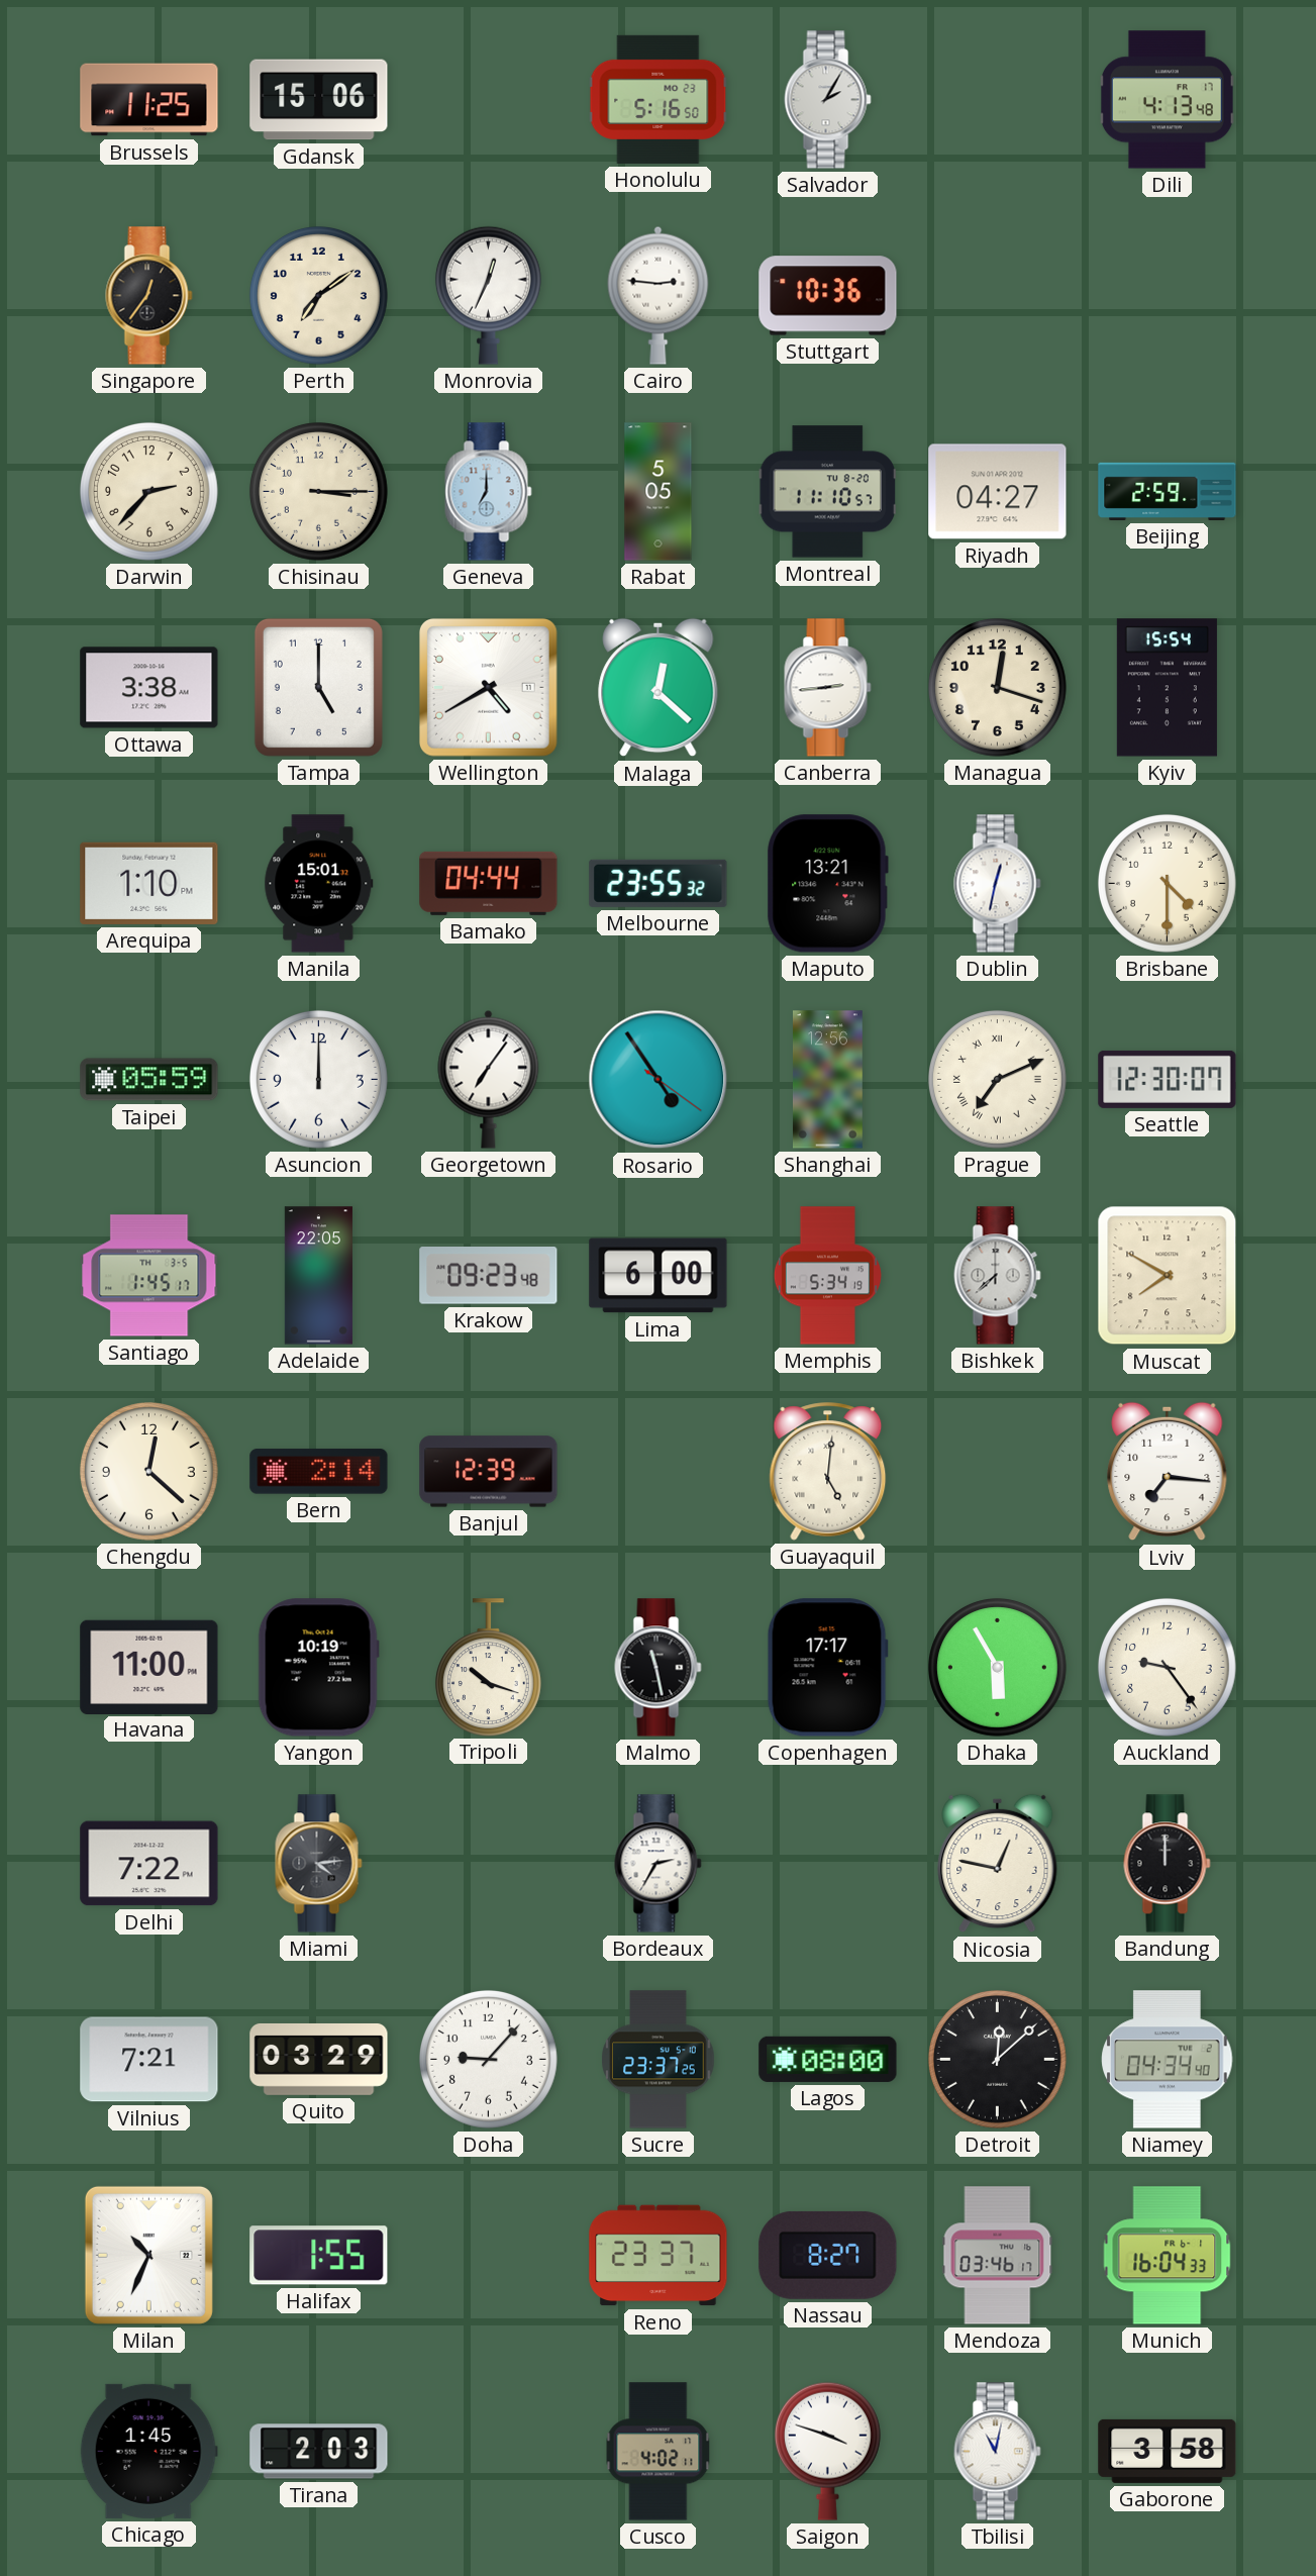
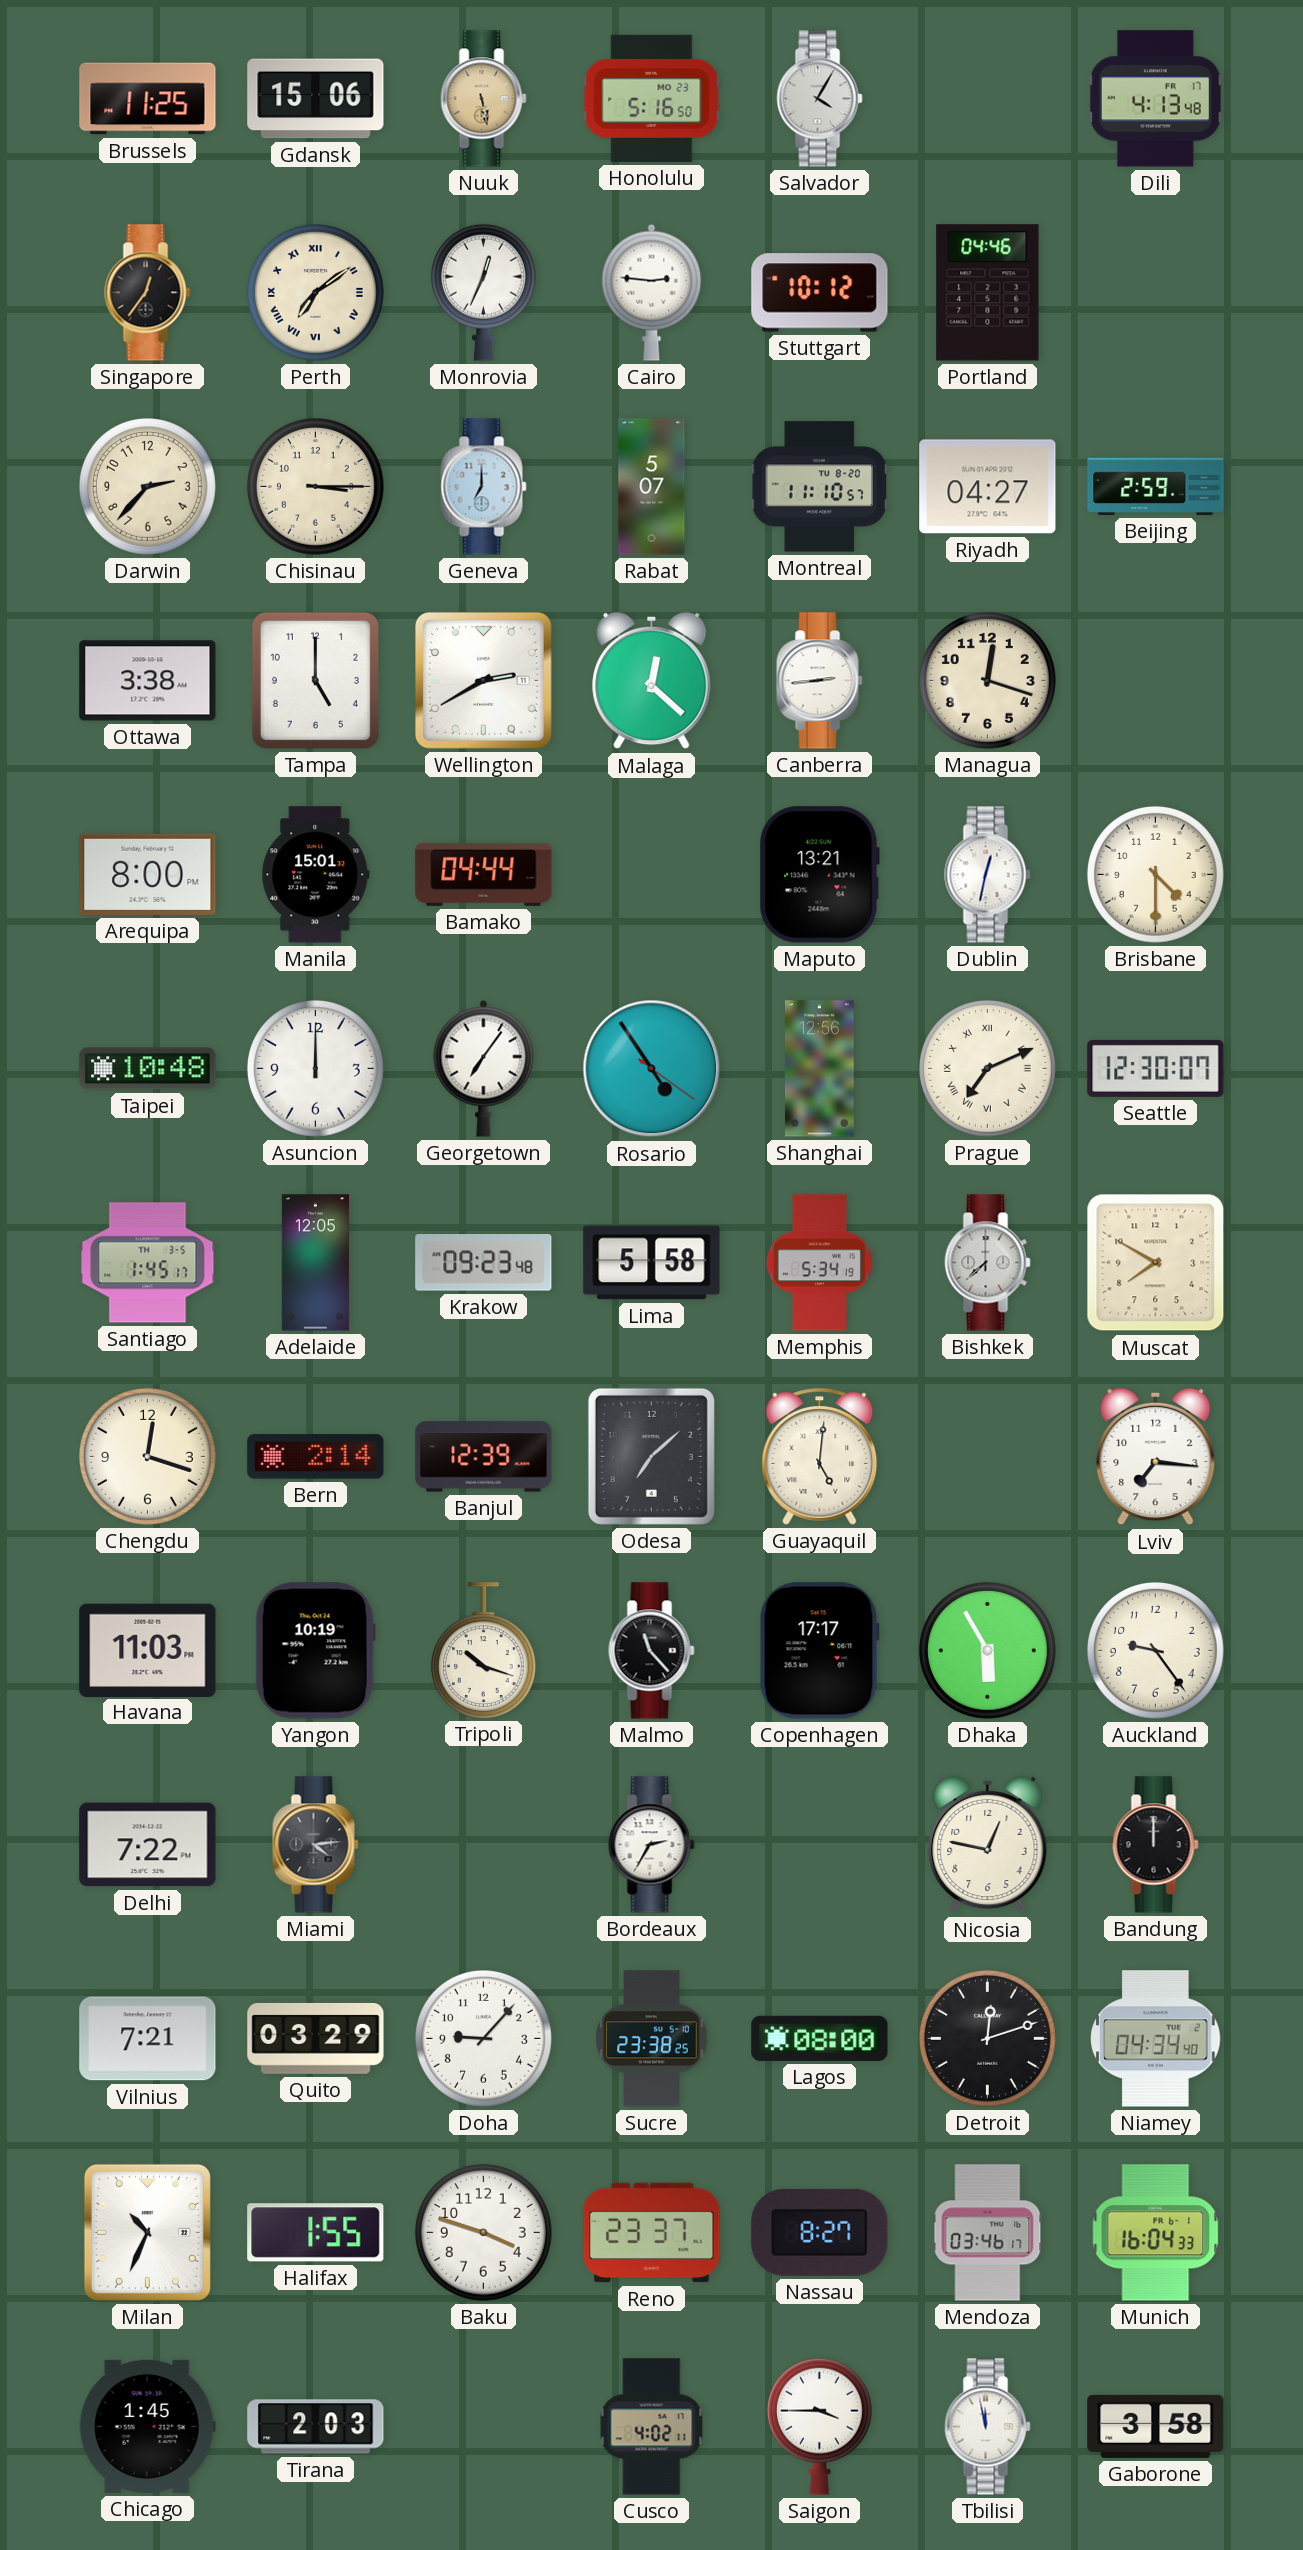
Nuuk: none -> 5:28 (484, 99)
Salvador: 2:05 -> 4:05 (820, 99)
Perth numerals: Arabic -> Roman (315, 292)
Stuttgart: 10:36 -> 10:12 (820, 293)
Portland: none -> 04:46 (988, 293)
Rabat: 5:05 -> 5:07 (652, 487)
Wellington: 4:40 -> 2:40 (483, 680)
Kyiv: 15:54 -> none (1167, 688)
Arequipa: 1:10 -> 8:00 (148, 874)
Melbourne: 23:55 -> none (659, 883)
Taipei: 05:59 -> 10:48 (148, 1069)
Adelaide: 22:05 -> 12:05 (315, 1263)
Lima: 6:00 -> 5:58 (652, 1263)
Chengdu: 12:22 -> 12:18 (147, 1456)
Odesa: none -> 7:08 (651, 1456)
Havana: 11:00 -> 11:03 (148, 1650)
Malmo: 11:28 -> 11:23 (652, 1651)
Sucre: 23:37 -> 23:38 (652, 2039)
Detroit: 12:08 -> 12:12 (987, 2038)
Baku: none -> 3:48 (483, 2232)
Saigon: 3:48 -> 3:45 (819, 2426)
Tbilisi: 11:02 -> 11:58 (988, 2427)
